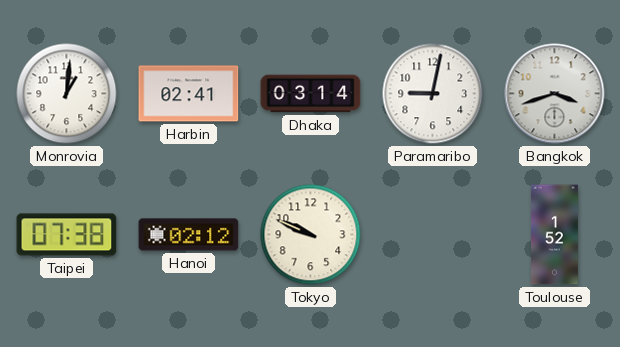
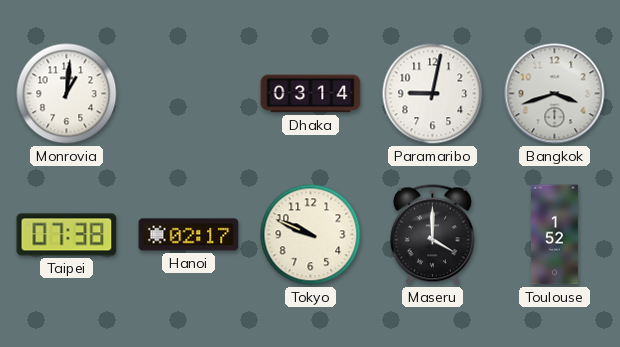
Harbin: 02:41 -> none (189, 94)
Hanoi: 02:12 -> 02:17 (189, 235)
Maseru: none -> 4:00 (432, 235)
